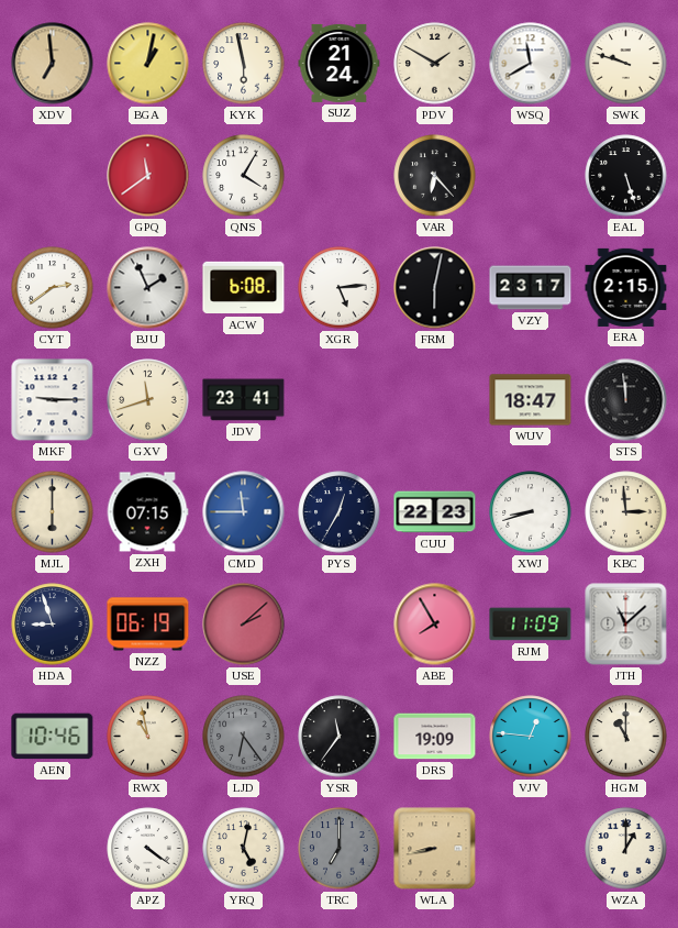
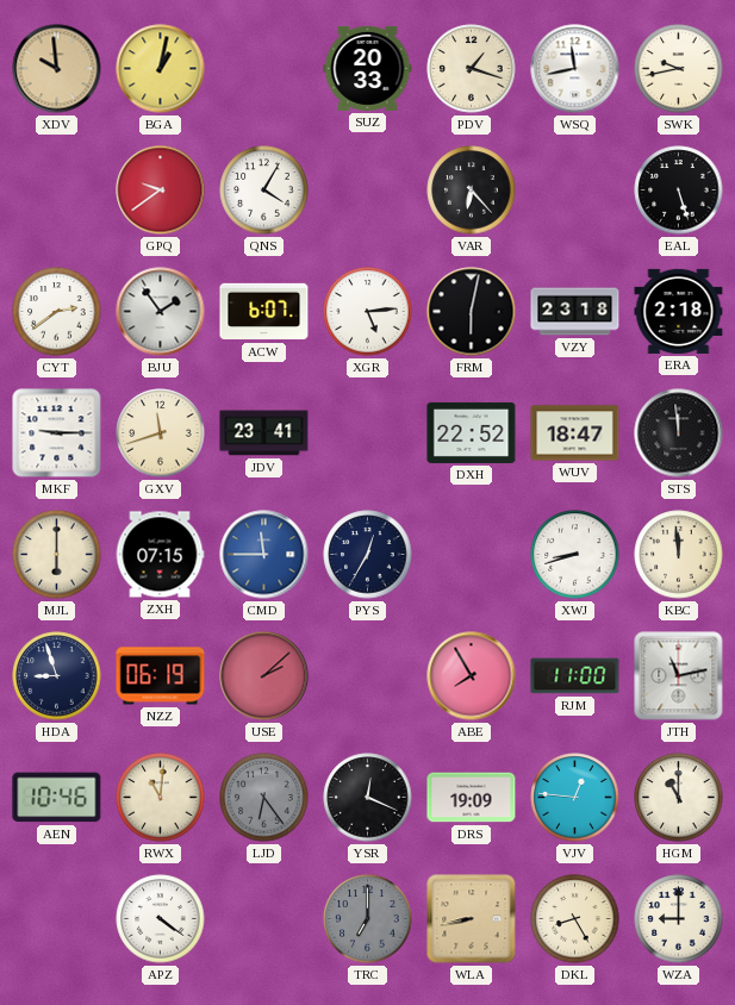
XDV: 6:59 -> 9:59 (57, 69)
KYK: 5:58 -> none (244, 64)
SUZ: 21:24 -> 20:33 (368, 68)
PDV: 1:50 -> 1:18 (472, 69)
WSQ: 11:40 -> 11:43 (575, 69)
SWK: 9:48 -> 9:43 (679, 69)
GPQ: 11:39 -> 9:39 (161, 191)
BJU: 1:56 -> 1:54 (161, 312)
ACW: 6:08 -> 6:07 (264, 312)
VZY: 23:17 -> 23:18 (575, 312)
ERA: 2:15 -> 2:18 (679, 311)
DXH: none -> 22:52 (472, 432)
CUU: 22:23 -> none (435, 512)
KBC: 2:59 -> 11:59 (679, 555)
RJM: 11:09 -> 11:00 (575, 676)
JTH: 11:08 -> 11:13 (679, 676)
RWX: 10:58 -> 11:01 (161, 798)
YSR: 11:36 -> 12:19 (368, 798)
YRQ: 5:02 -> none (244, 849)
DKL: none -> 8:25 (575, 919)
WZA: 1:00 -> 9:00 (679, 919)
